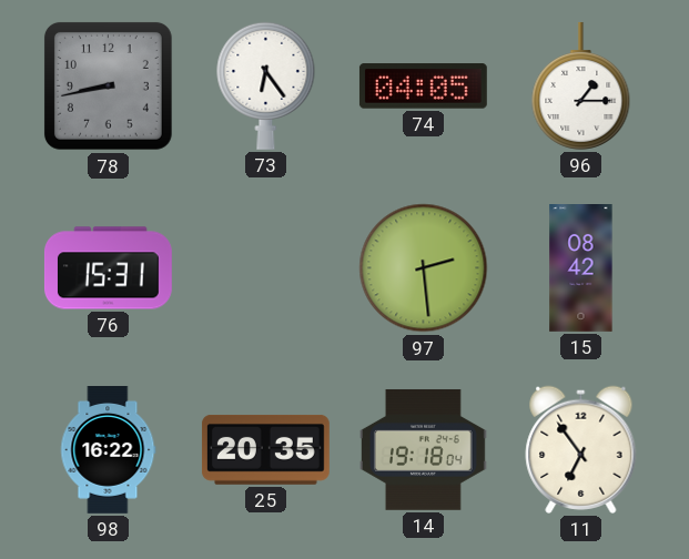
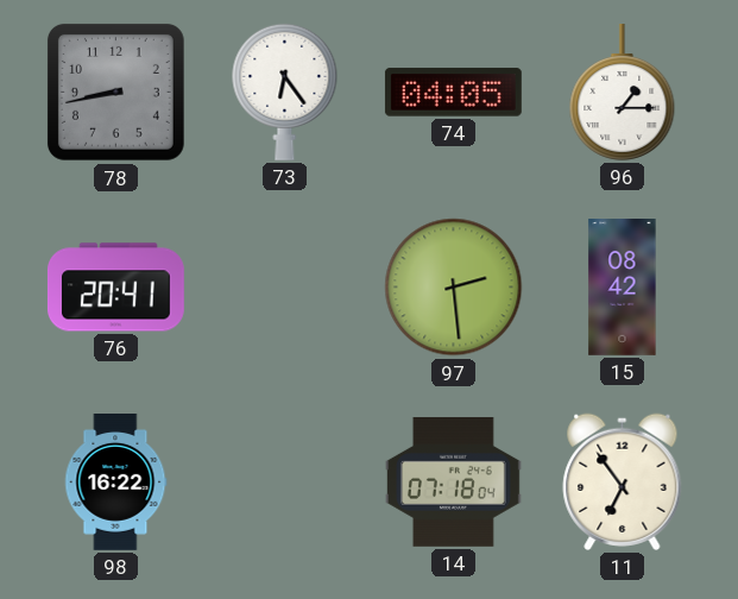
76: 15:31 -> 20:41 (115, 288)
25: 20:35 -> none (265, 449)
14: 19:18 -> 07:18 (453, 481)
